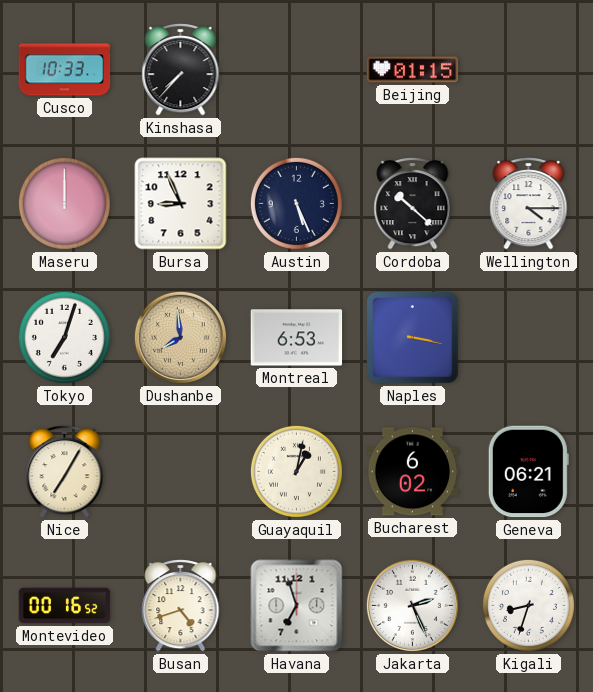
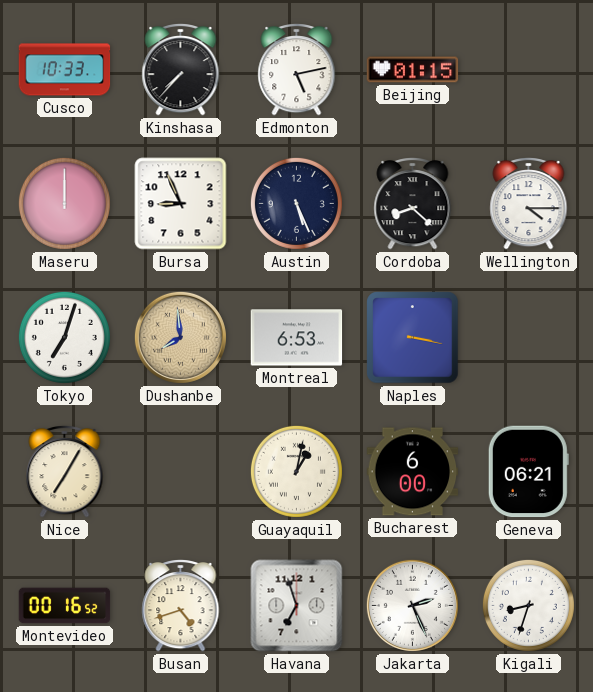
Edmonton: none -> 5:13 (297, 70)
Cordoba: 10:22 -> 8:22 (413, 204)
Bucharest: 6:02 -> 6:00 (413, 472)
